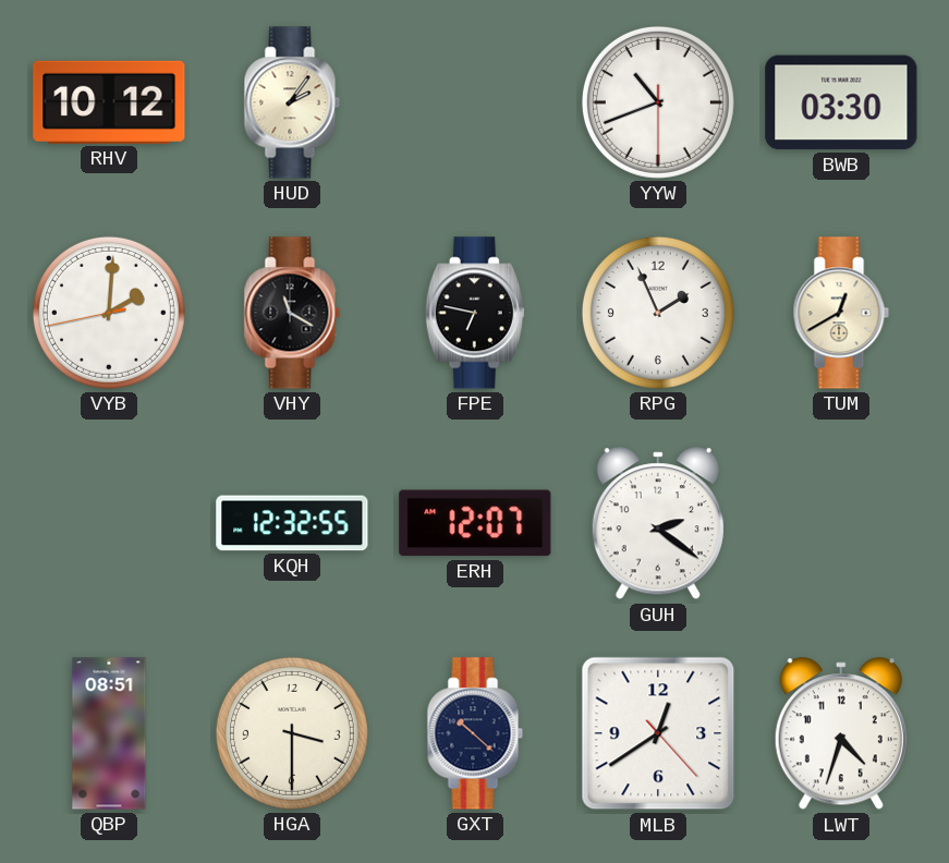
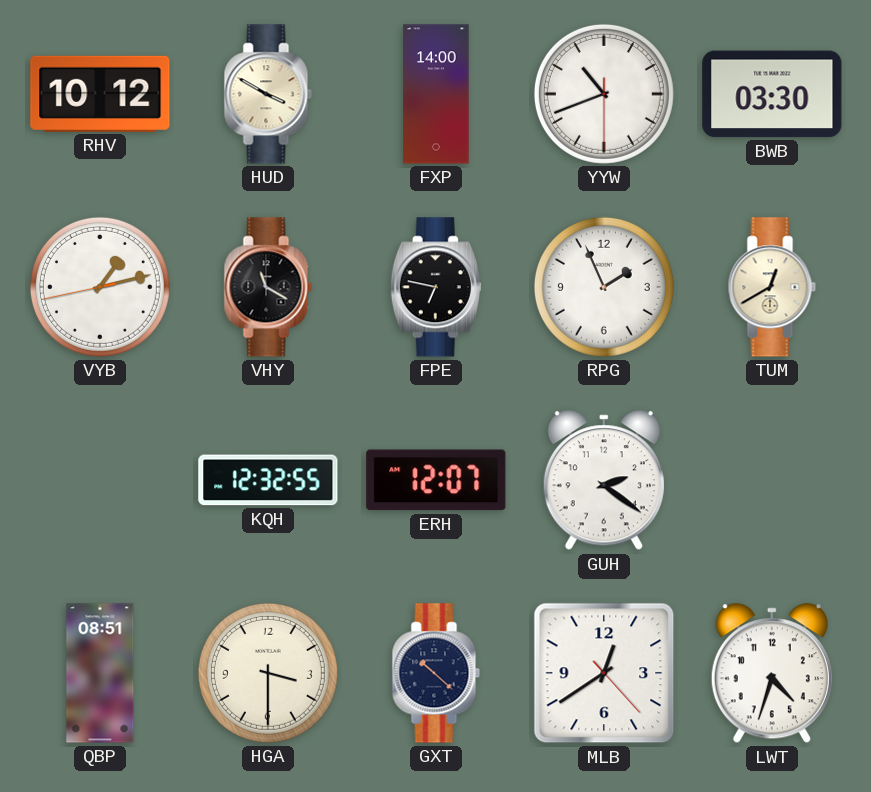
HUD: 2:06 -> 3:50 (268, 94)
FXP: none -> 14:00 (436, 94)
VYB: 2:00 -> 1:12 (100, 287)
